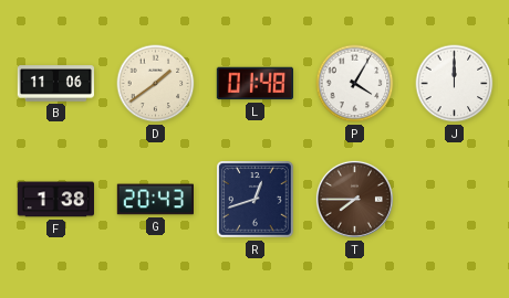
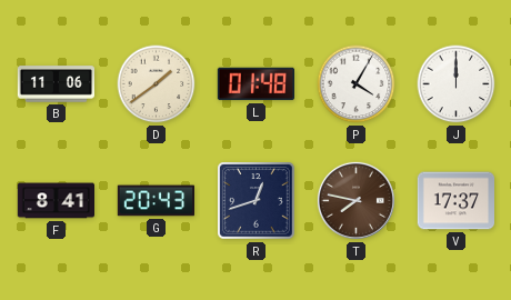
F: 1:38 -> 8:41 (56, 201)
T: 7:45 -> 7:47 (355, 200)
V: none -> 17:37 (455, 201)
